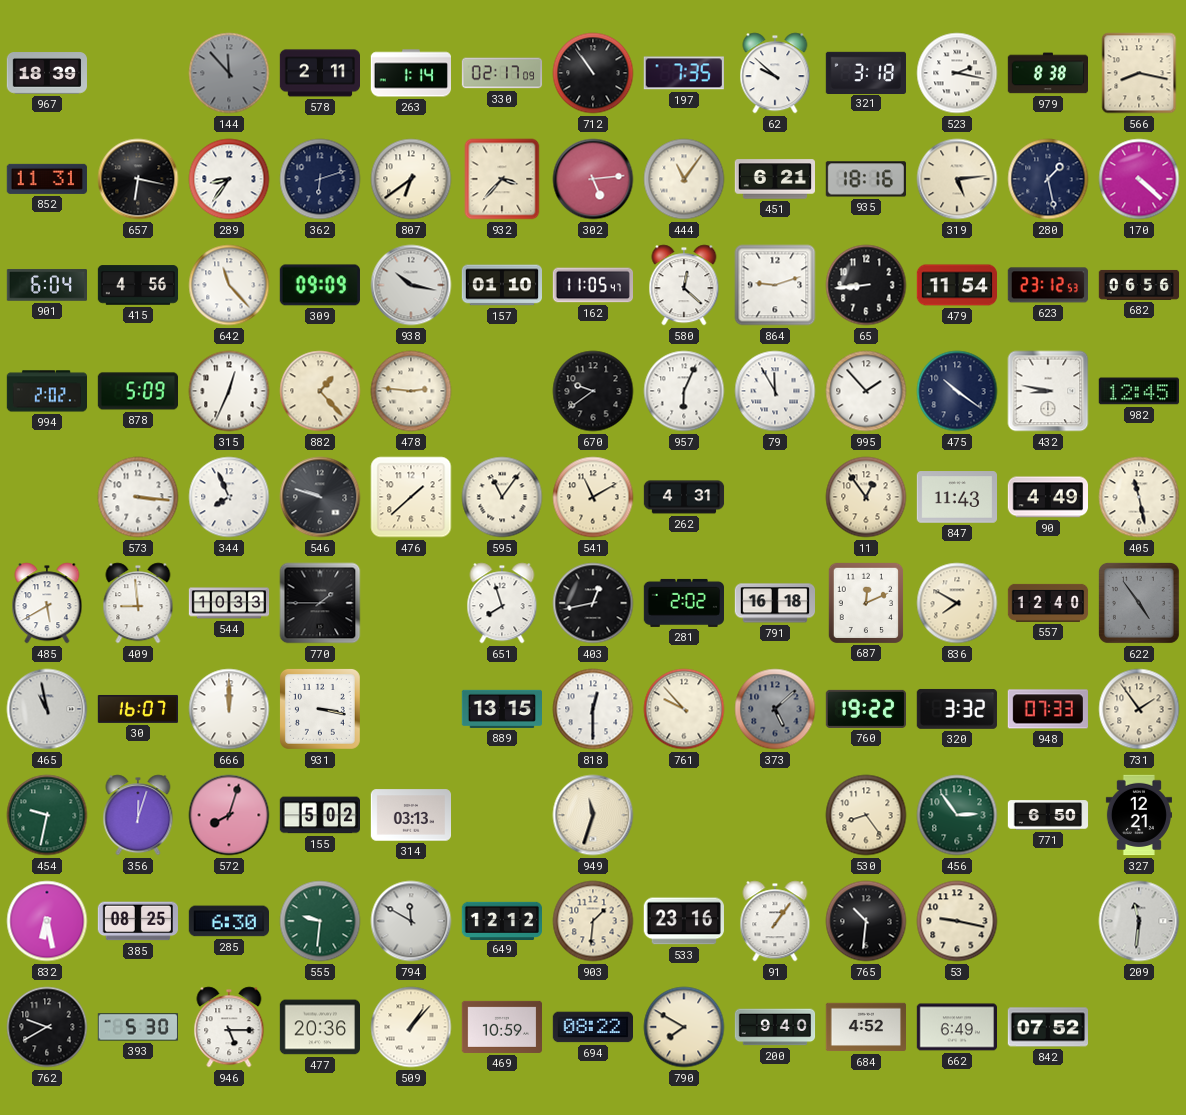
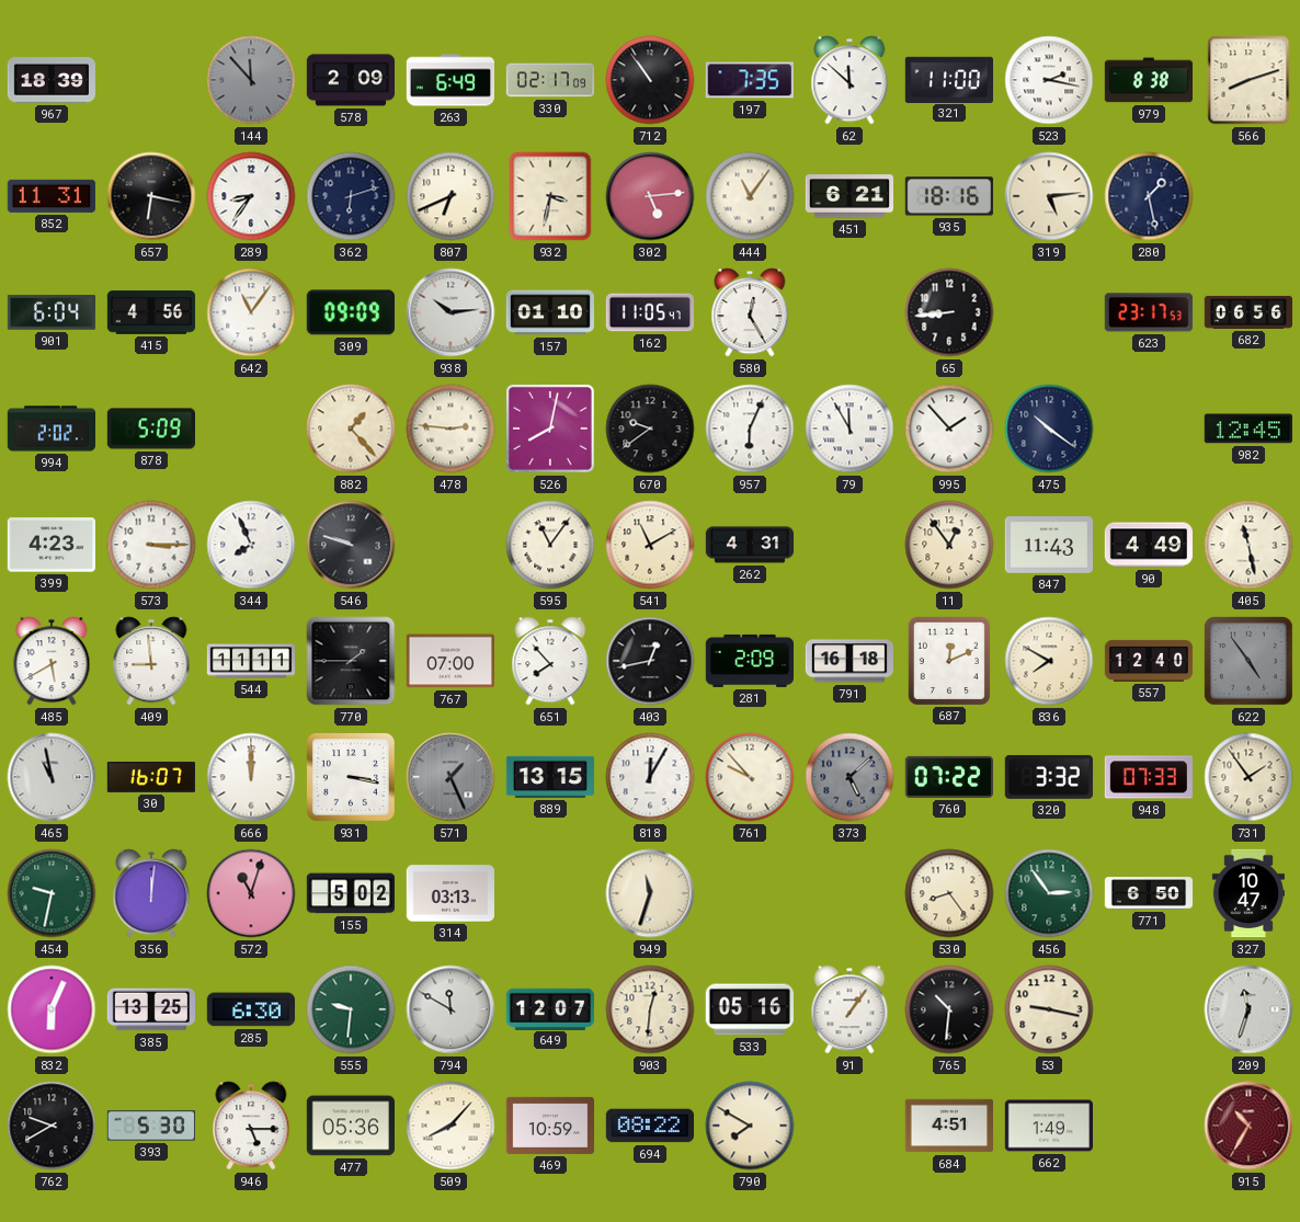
578: 2:11 -> 2:09 (350, 80)
263: 1:14 -> 6:49 (449, 80)
62: 9:52 -> 11:52 (849, 80)
321: 3:18 -> 11:00 (948, 79)
566: 8:17 -> 8:12 (1248, 80)
807: 6:39 -> 6:41 (451, 196)
932: 3:37 -> 3:32 (550, 196)
170: 4:22 -> none (1139, 179)
642: 11:23 -> 11:06 (251, 312)
938: 10:17 -> 10:14 (451, 312)
580: 12:22 -> 12:25 (750, 312)
864: 9:12 -> none (775, 285)
479: 11:54 -> none (956, 285)
623: 23:12 -> 23:17 (1149, 312)
315: 12:34 -> none (229, 391)
526: none -> 8:02 (550, 429)
432: 8:47 -> none (1048, 391)
399: none -> 4:23 (50, 545)
573: 3:16 -> 3:15 (151, 545)
476: 1:38 -> none (411, 497)
544: 10:33 -> 11:11 (251, 661)
767: none -> 07:00 (449, 661)
651: 7:57 -> 7:53 (550, 661)
281: 2:02 -> 2:09 (749, 661)
571: none -> 1:26 (451, 777)
818: 12:30 -> 12:05 (650, 777)
760: 19:22 -> 07:22 (948, 777)
356: 12:03 -> 12:01 (151, 893)
572: 8:03 -> 11:03 (251, 893)
327: 12:21 -> 10:47 (1248, 893)
832: 6:28 -> 6:04 (52, 1009)
385: 08:25 -> 13:25 (150, 1009)
649: 12:12 -> 12:07 (550, 1008)
903: 1:31 -> 12:31 (650, 1009)
533: 23:16 -> 05:16 (750, 1009)
209: 11:31 -> 11:33 (1248, 1009)
477: 20:36 -> 05:36 (350, 1126)
509: 1:07 -> 8:07 (451, 1126)
200: 9:40 -> none (775, 1027)
684: 4:52 -> 4:51 (948, 1126)
662: 6:49 -> 1:49 (1048, 1126)
842: 07:52 -> none (1047, 1027)
915: none -> 10:35 (1248, 1126)
